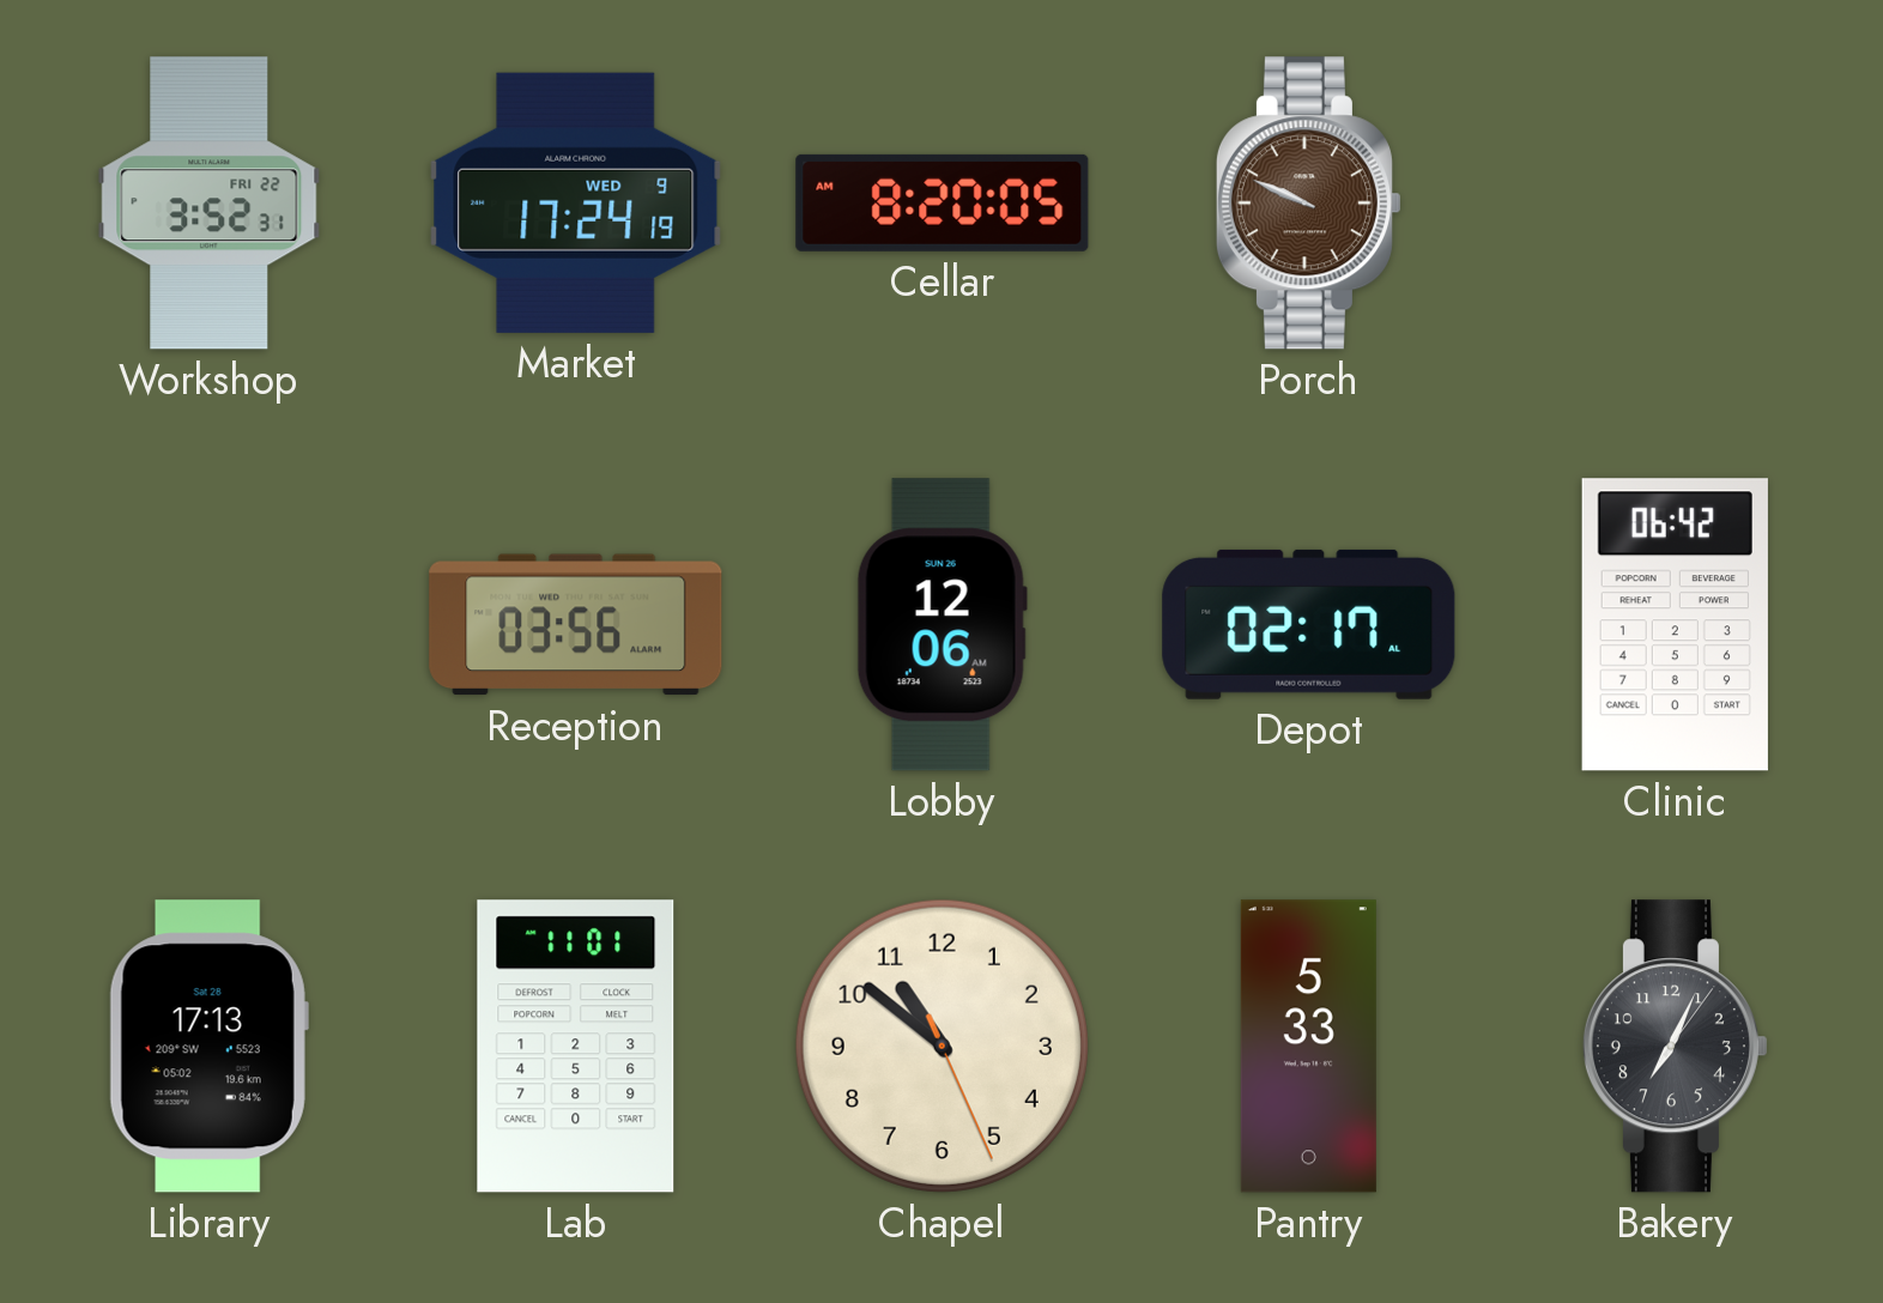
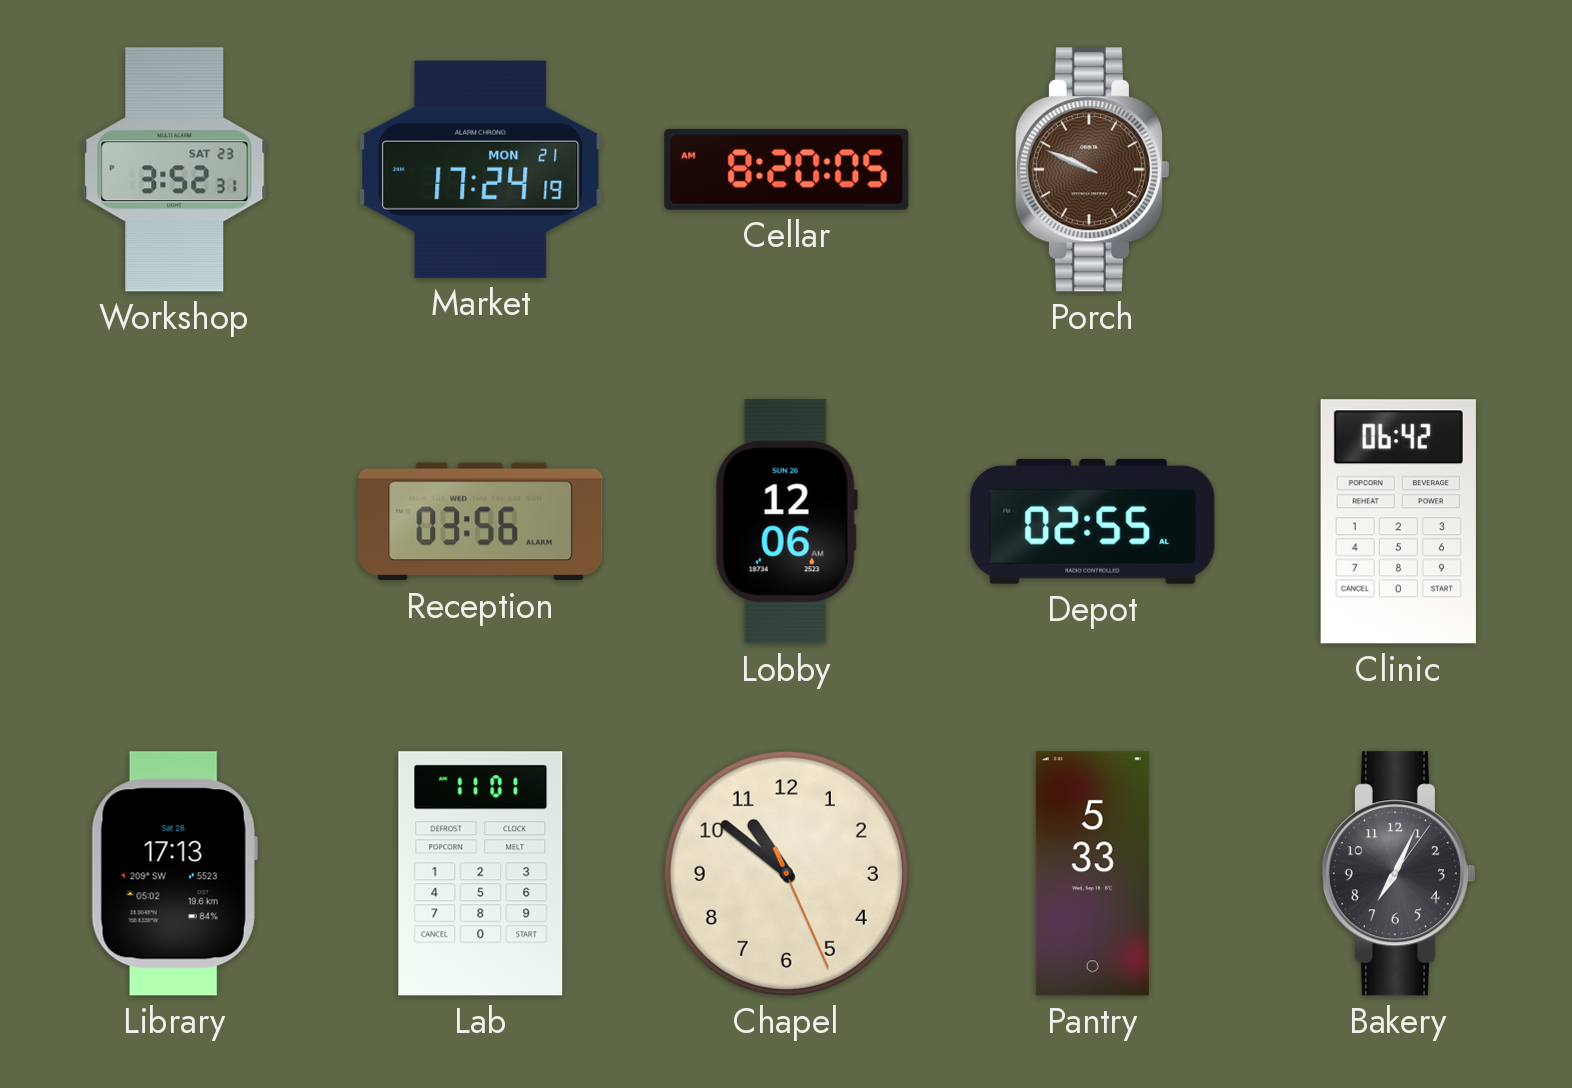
Workshop date: FRI 22 -> SAT 23 (175, 170)
Market date: WED 9 -> MON 21 (481, 169)
Depot: 02:17 -> 02:55 (1093, 521)
